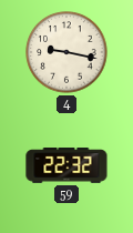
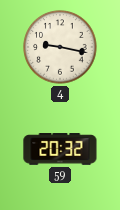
59: 22:32 -> 20:32 (60, 149)
